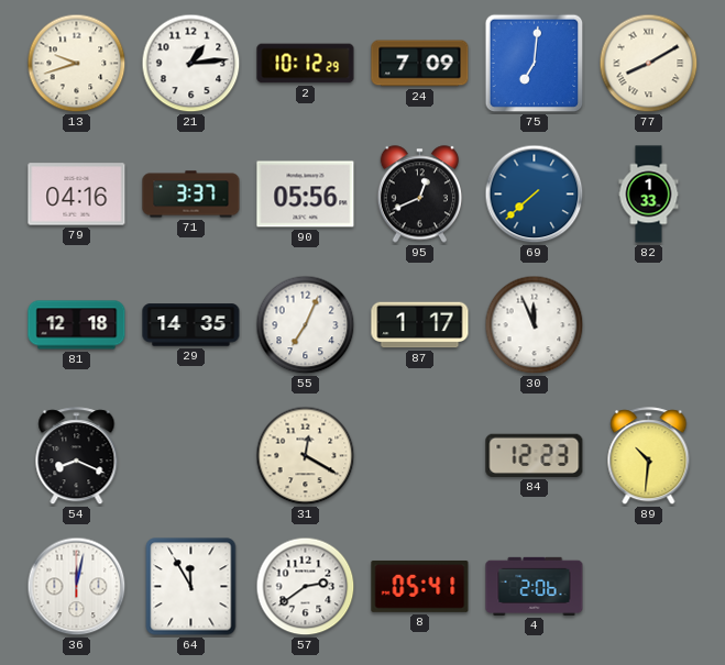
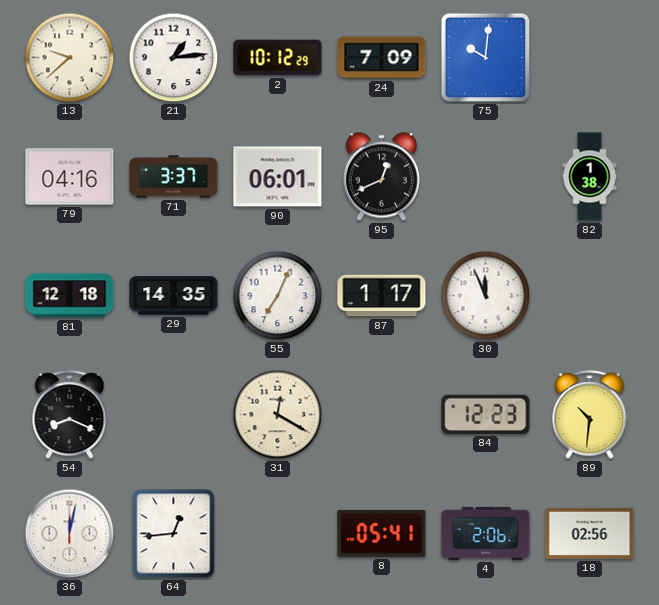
13: 9:42 -> 9:38 (70, 58)
75: 7:01 -> 10:01 (486, 58)
77: 8:10 -> none (649, 64)
90: 05:56 -> 06:01 (278, 177)
69: 7:38 -> none (535, 195)
82: 1:33 -> 1:38 (590, 177)
64: 11:55 -> 12:44 (174, 534)
57: 2:39 -> none (306, 587)
18: none -> 02:56 (590, 533)
